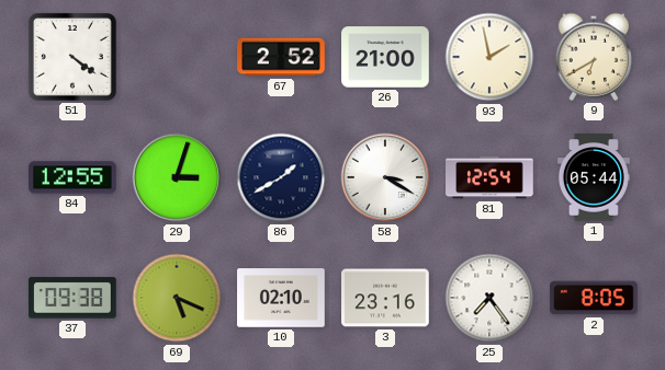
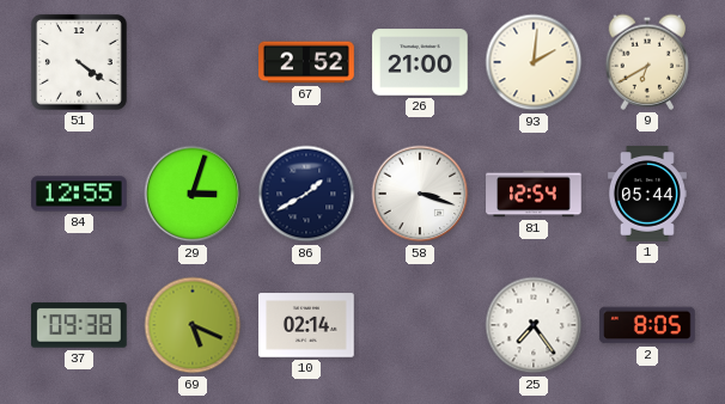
93: 1:58 -> 2:01 (534, 62)
58: 3:20 -> 3:18 (420, 194)
10: 02:10 -> 02:14 (306, 325)
3: 23:16 -> none (385, 298)
